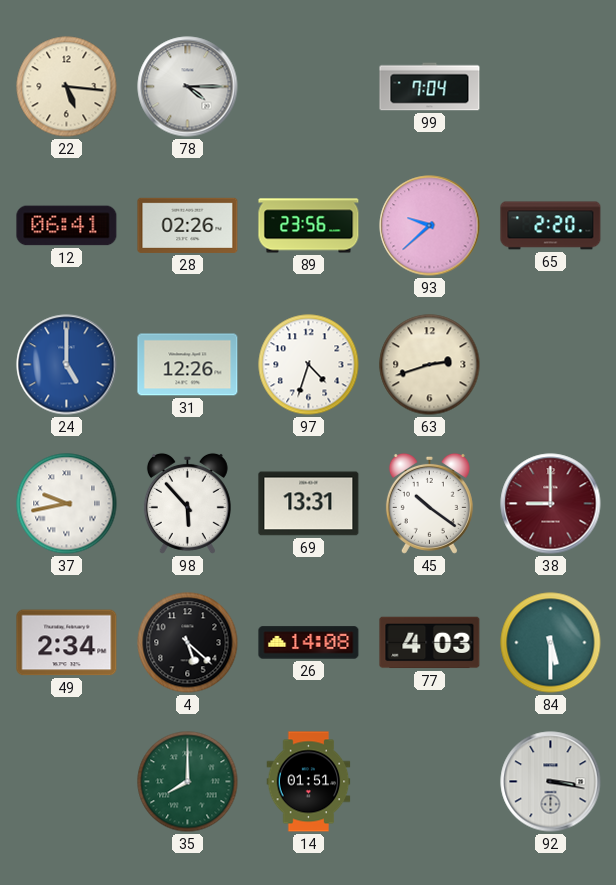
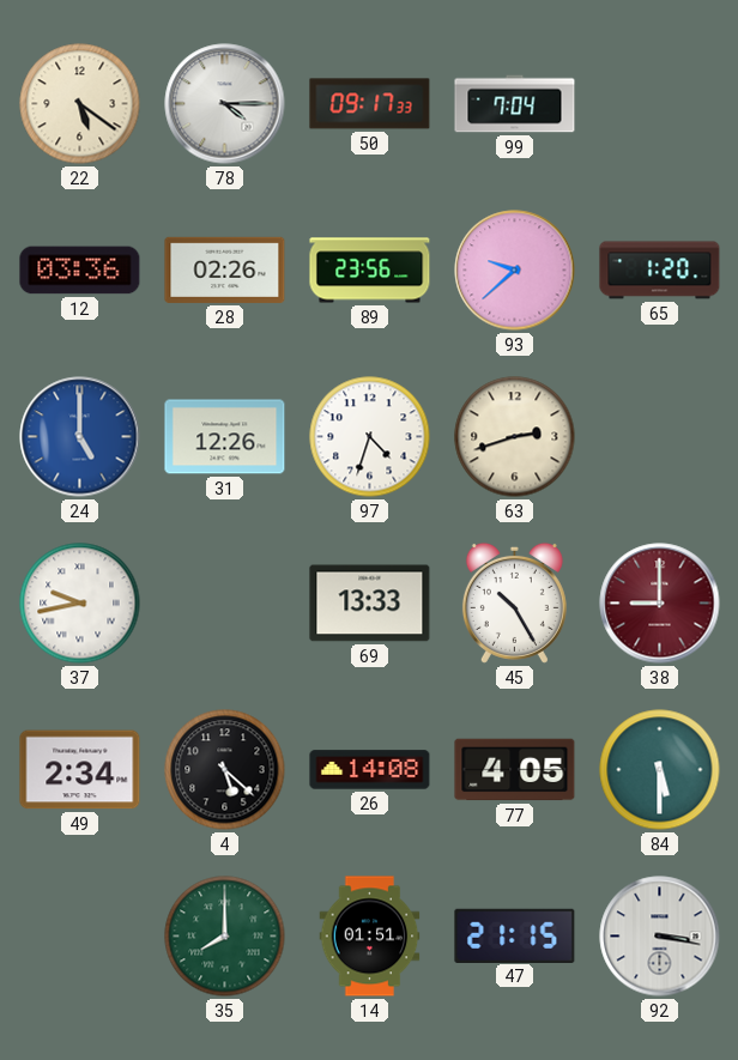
22: 5:16 -> 5:21 (80, 104)
50: none -> 09:17 (370, 104)
12: 06:41 -> 03:36 (80, 271)
65: 2:20 -> 1:20 (660, 271)
98: 5:53 -> none (187, 503)
69: 13:31 -> 13:33 (370, 604)
45: 10:21 -> 10:25 (514, 602)
77: 4:03 -> 4:05 (515, 770)
47: none -> 21:15 (515, 935)
